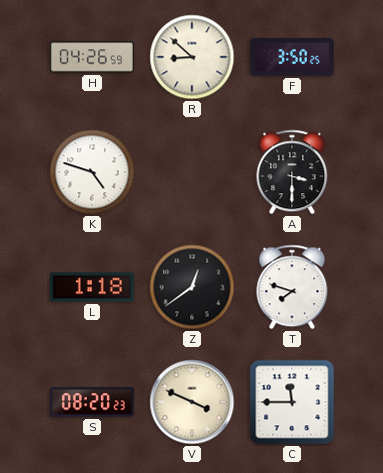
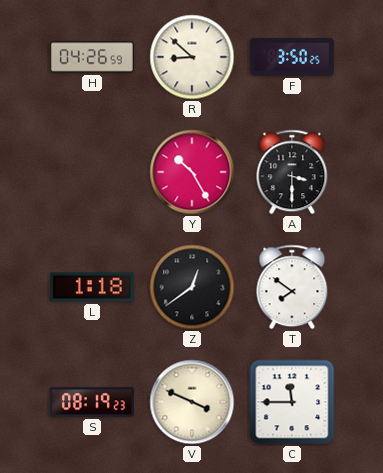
K: 4:48 -> none (92, 172)
Y: none -> 10:25 (192, 172)
T: 7:48 -> 7:51 (292, 287)
S: 08:20 -> 08:19 (92, 402)
